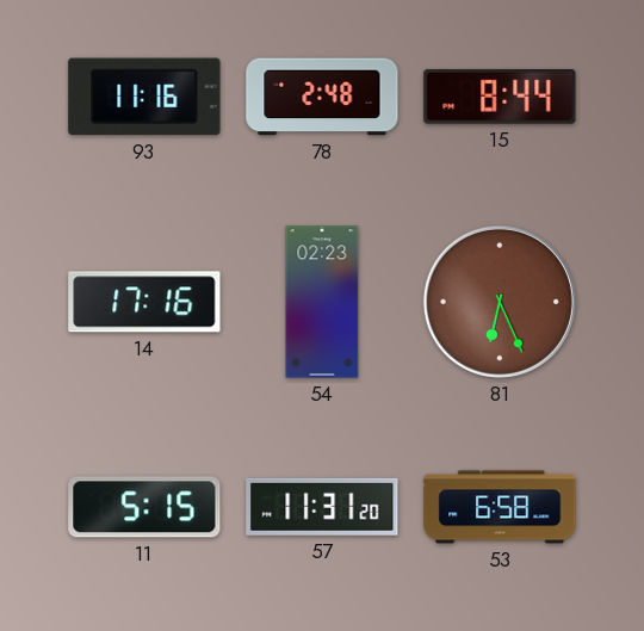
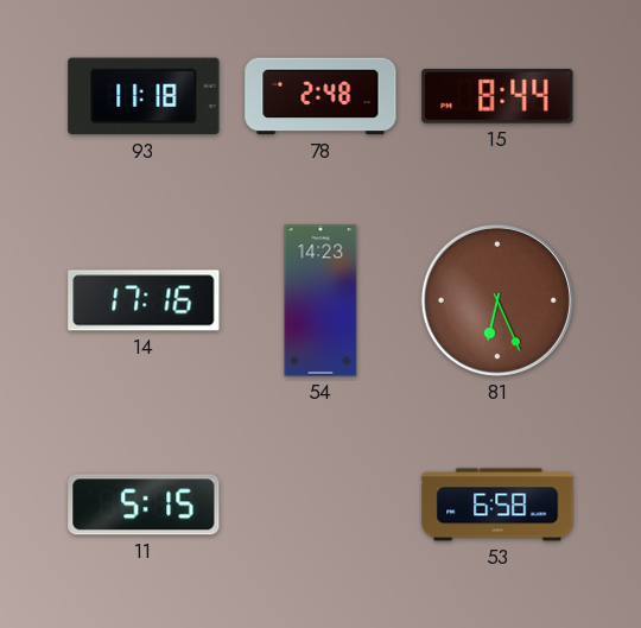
93: 11:16 -> 11:18 (144, 96)
54: 02:23 -> 14:23 (320, 300)
57: 11:31 -> none (322, 507)
